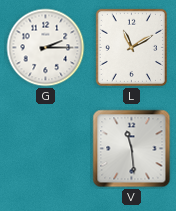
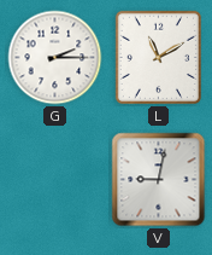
V: 11:29 -> 9:02 (159, 180)
